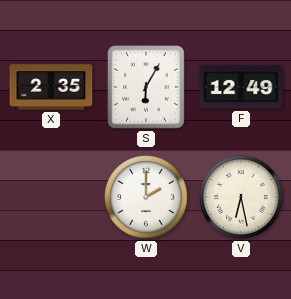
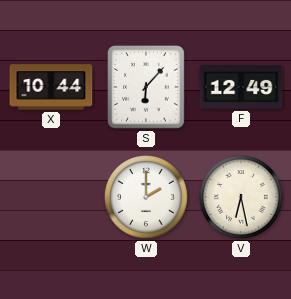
X: 2:35 -> 10:44 (51, 87)
S: 6:05 -> 6:07 (147, 88)
